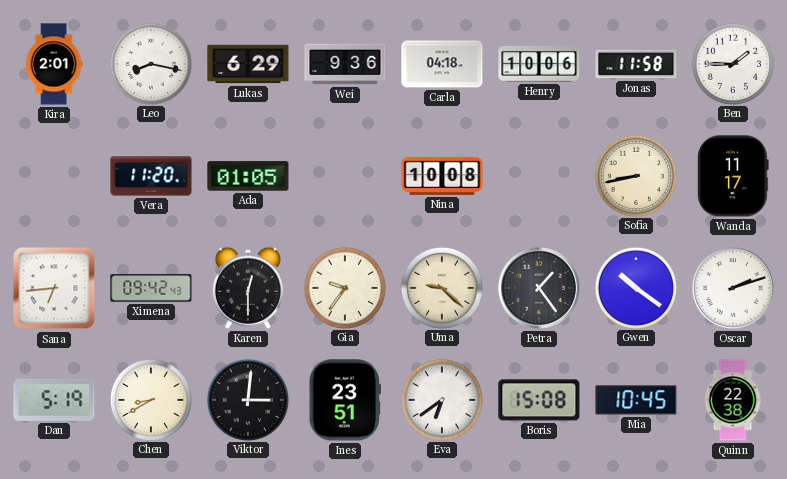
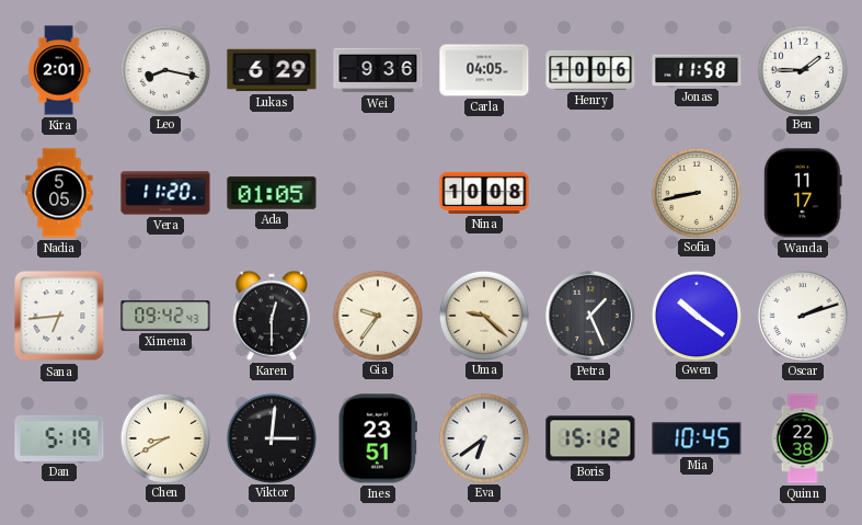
Carla: 04:18 -> 04:05 (484, 70)
Nadia: none -> 5:05 (59, 193)
Petra: 1:24 -> 1:26 (590, 316)
Boris: 15:08 -> 15:12 (590, 438)
